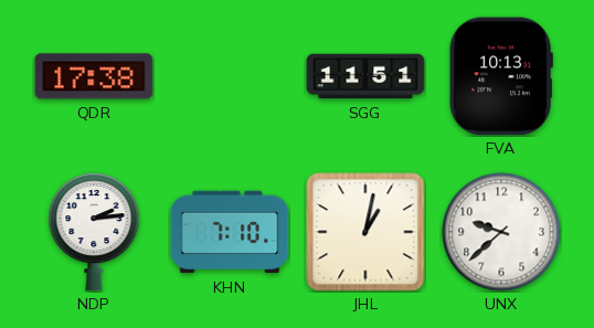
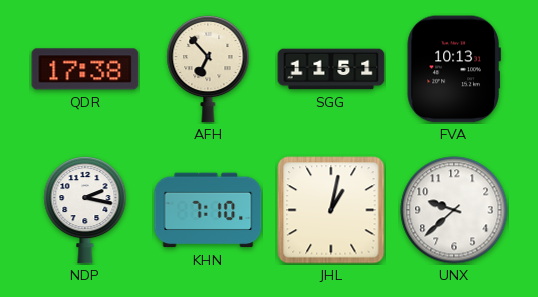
AFH: none -> 6:53 (208, 69)
NDP: 2:14 -> 2:17 (85, 210)
